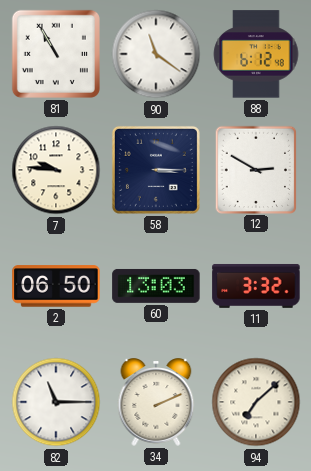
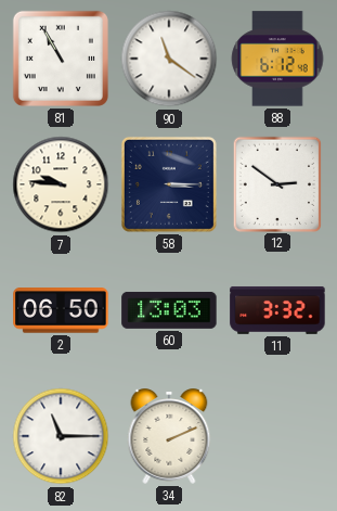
12: 2:50 -> 2:51 (276, 183)
94: 7:08 -> none (256, 402)
